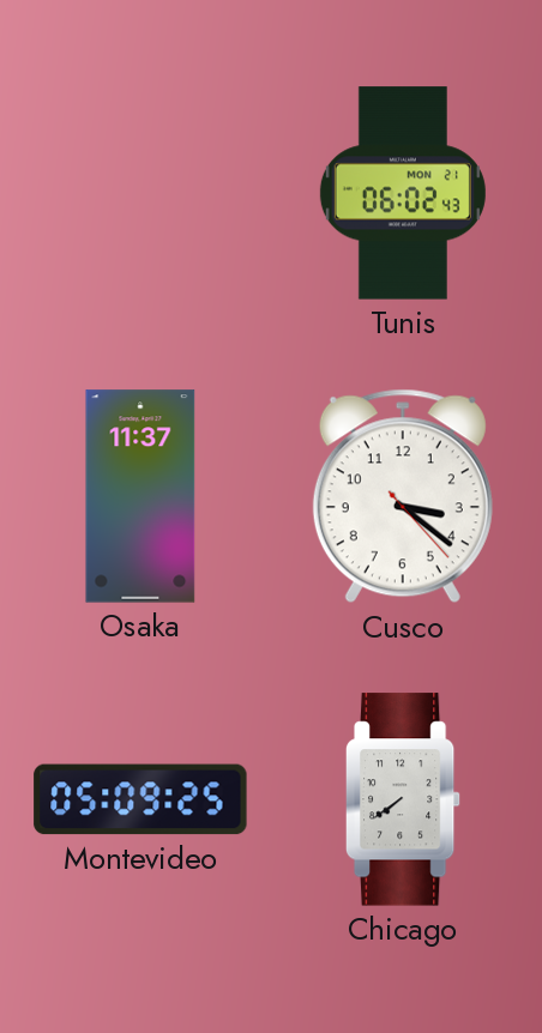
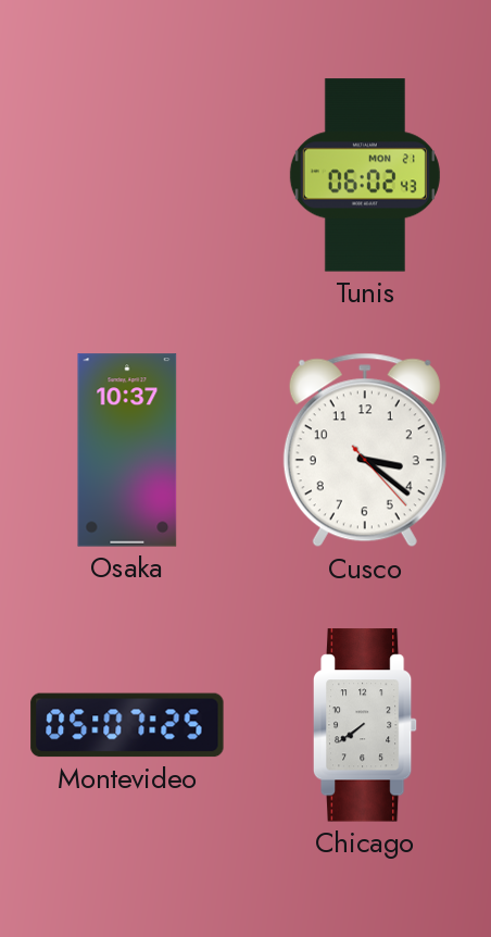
Osaka: 11:37 -> 10:37 (127, 450)
Montevideo: 05:09 -> 05:07 (127, 725)
